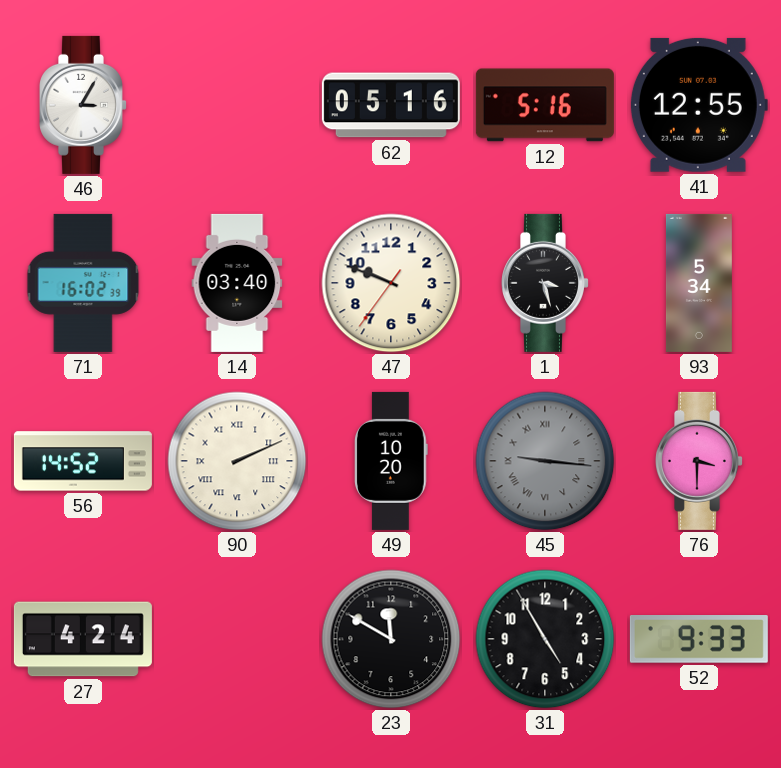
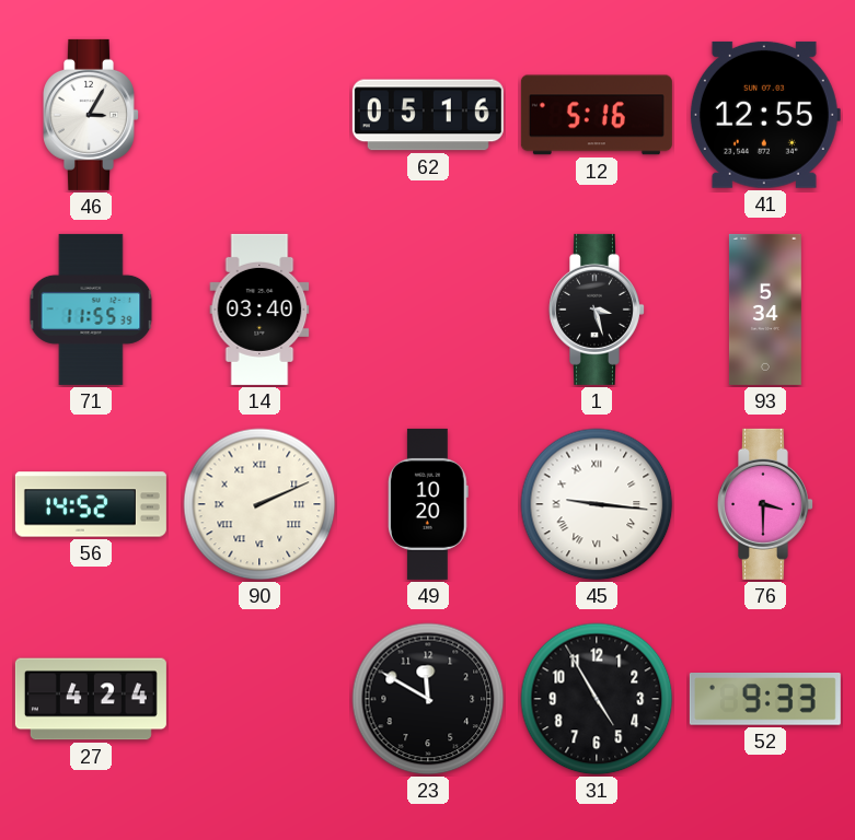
71: 16:02 -> 11:55 (91, 310)
47: 9:48 -> none (391, 283)
45 dial: grey -> white (597, 504)
